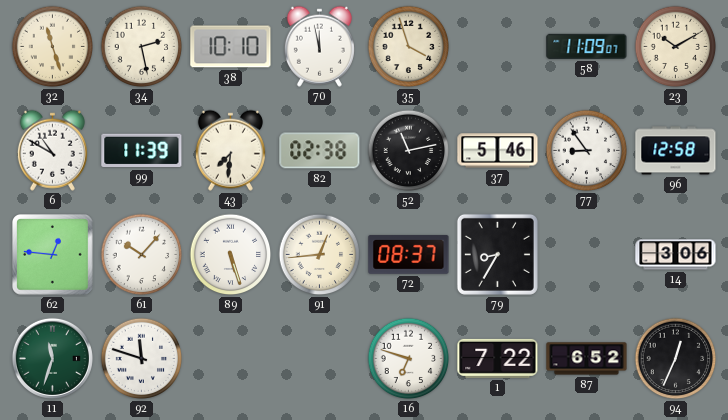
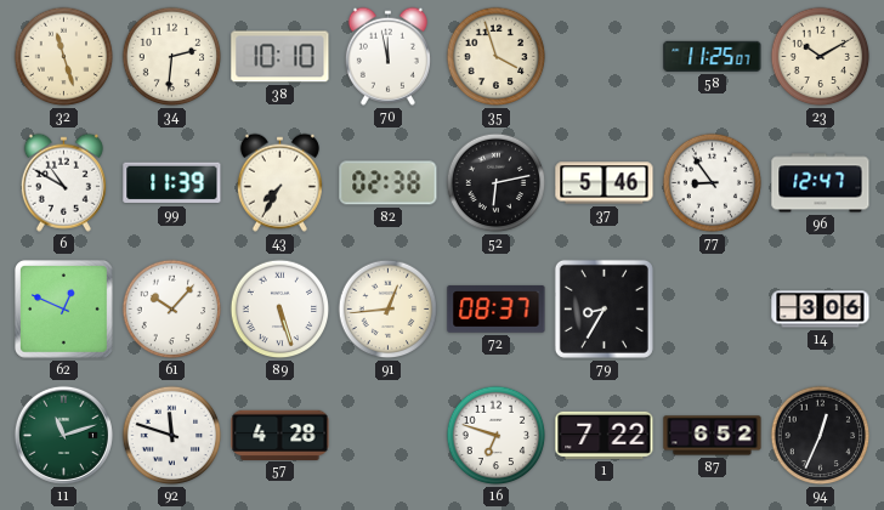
34: 2:28 -> 2:31 (172, 57)
58: 11:09 -> 11:25 (713, 56)
43: 7:31 -> 7:35 (279, 182)
52: 11:13 -> 6:13 (497, 183)
96: 12:58 -> 12:47 (821, 183)
62: 12:46 -> 12:49 (64, 310)
11: 11:33 -> 11:12 (63, 435)
57: none -> 4:28 (280, 435)
